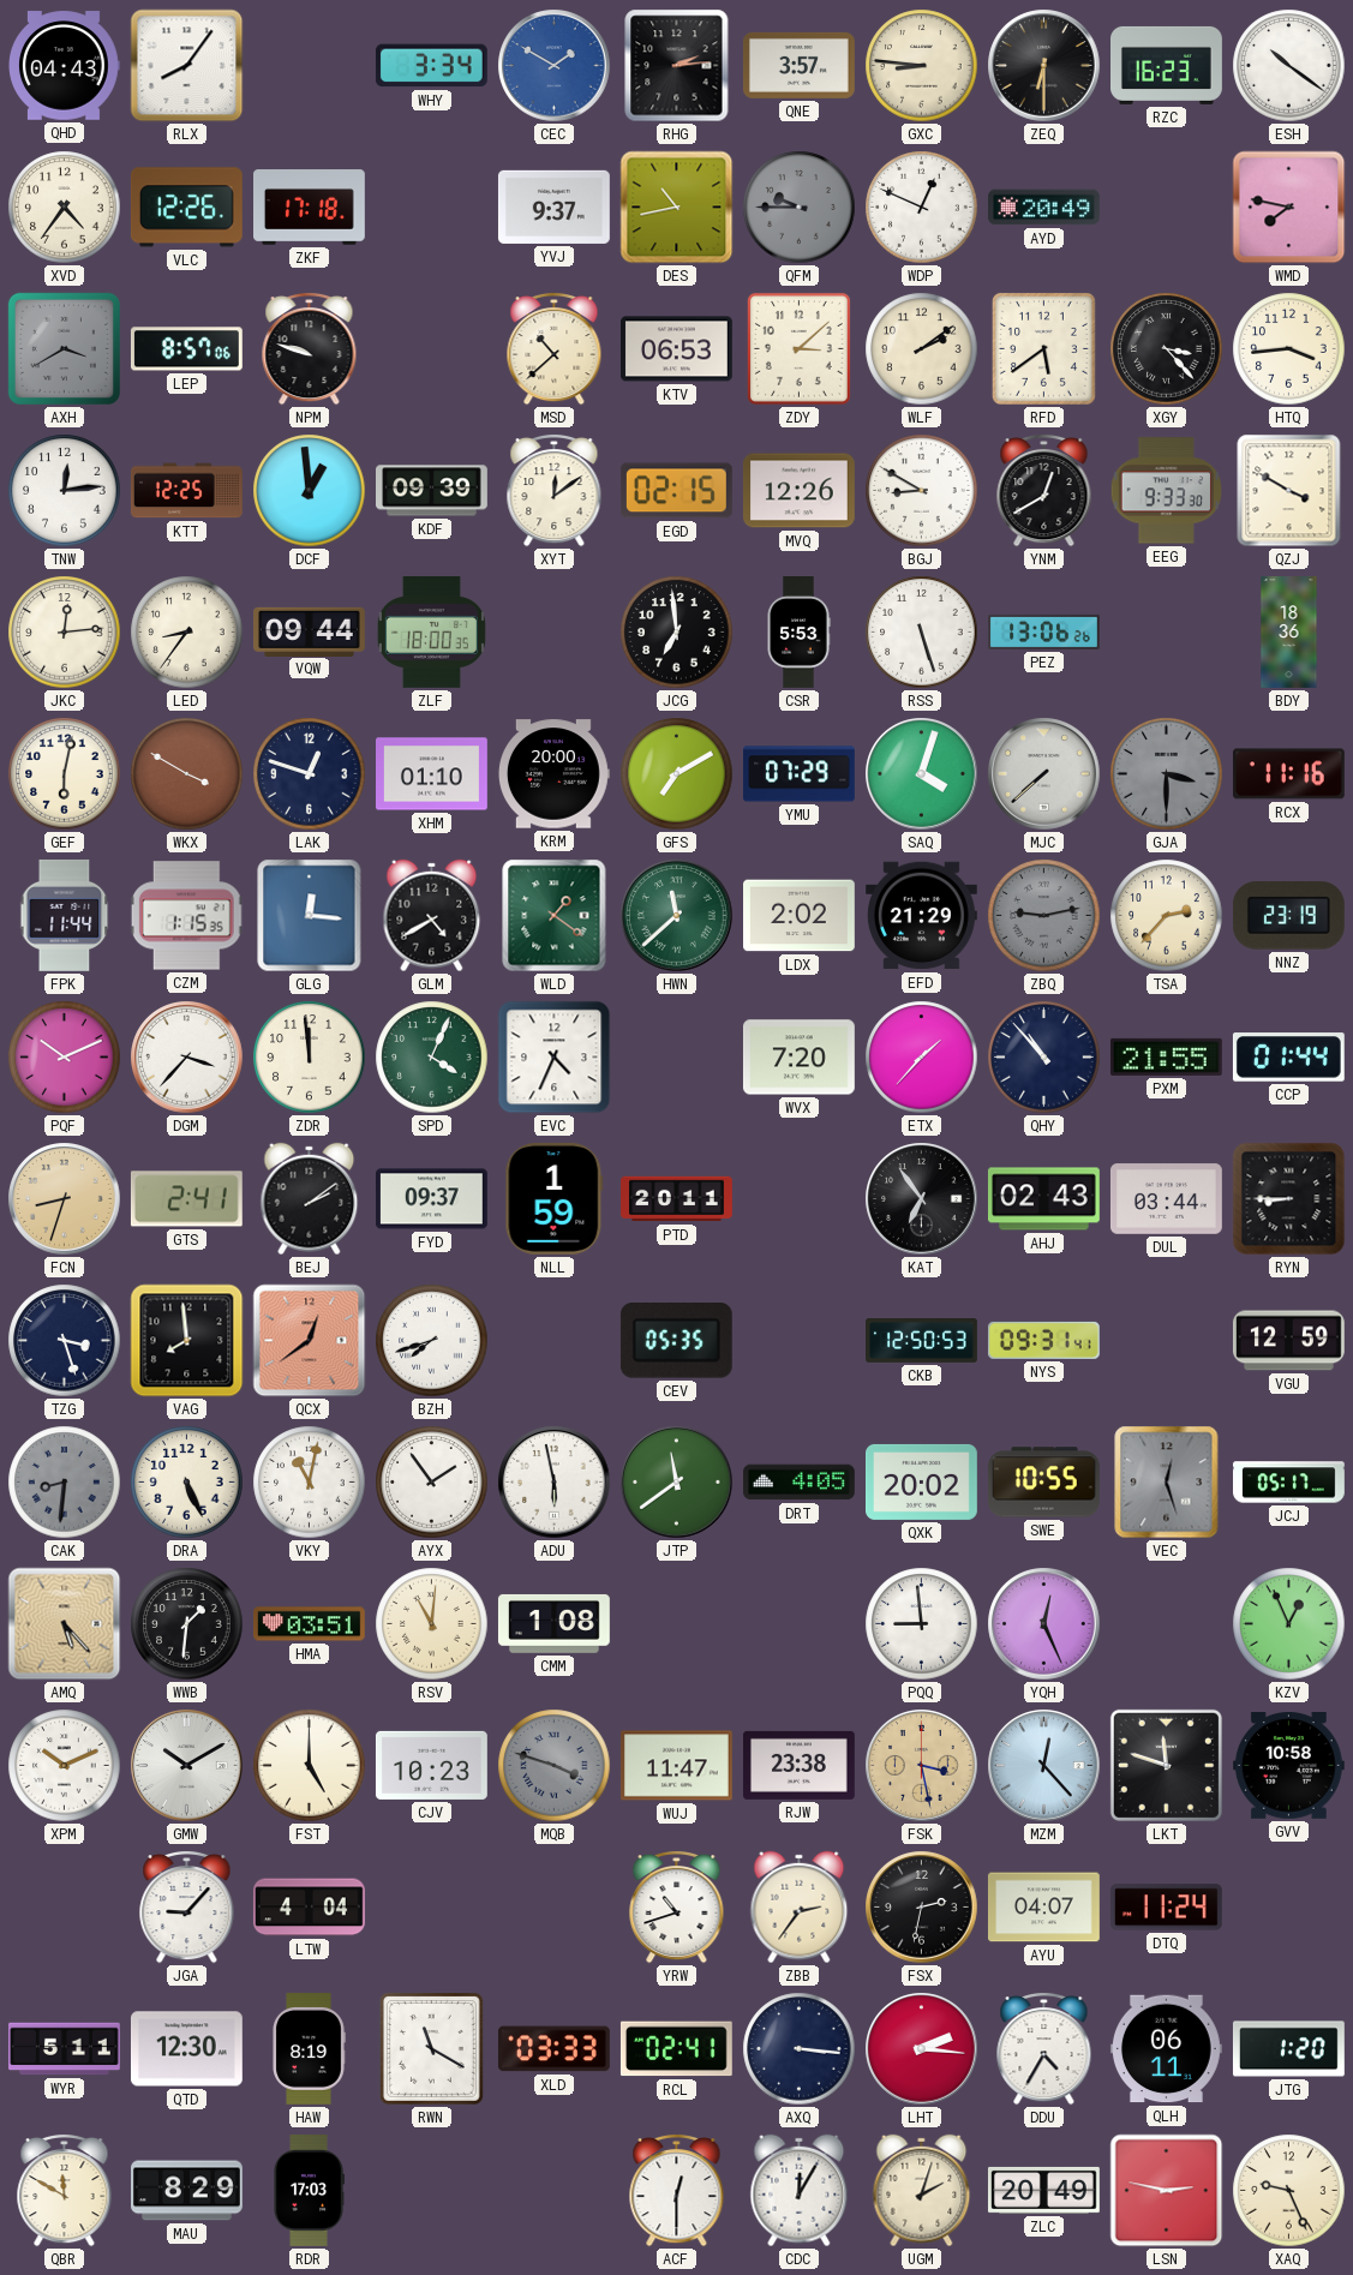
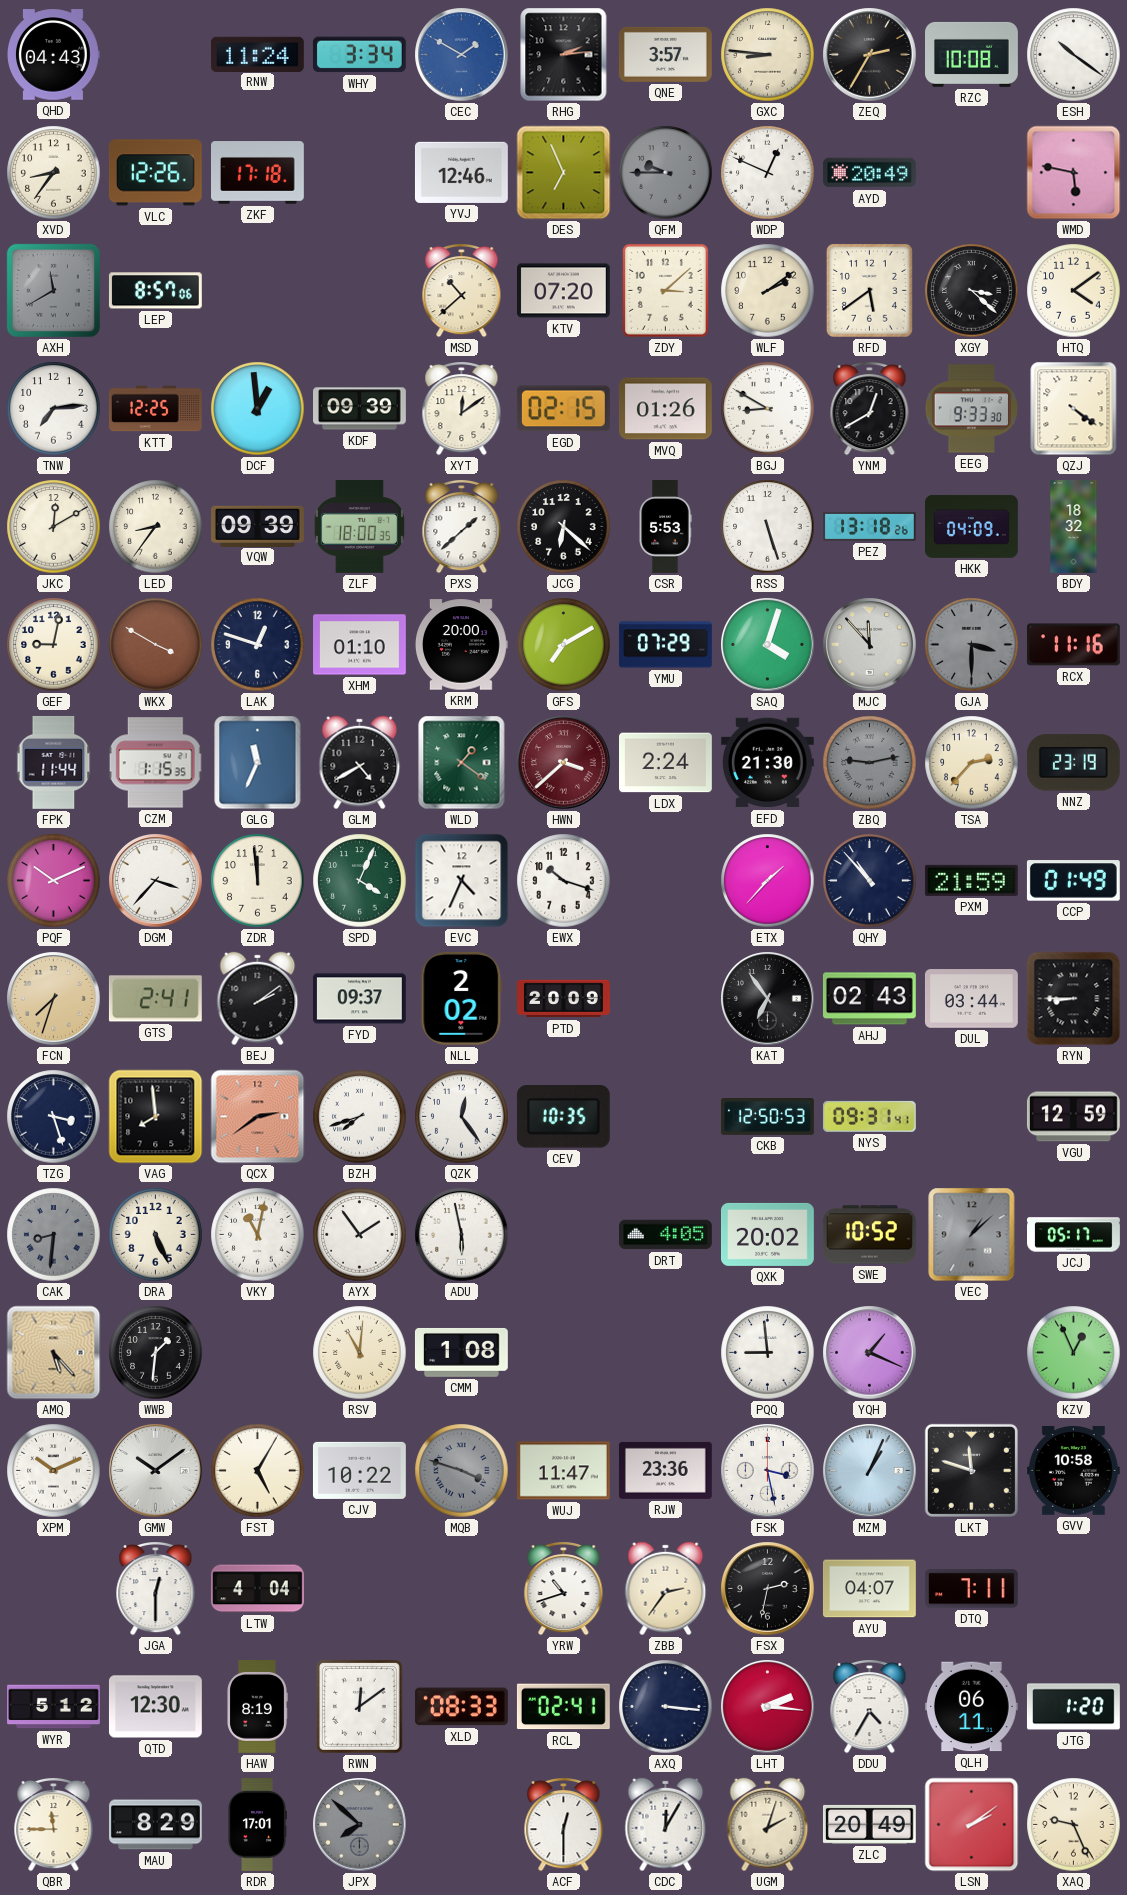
RLX: 8:06 -> none (187, 66)
RNW: none -> 11:24 (257, 54)
ZEQ: 6:30 -> 2:35 (870, 55)
RZC: 16:23 -> 10:08 (972, 54)
XVD: 4:36 -> 8:36 (54, 173)
YVJ: 9:37 -> 12:46 (461, 172)
DES: 10:43 -> 6:56 (564, 173)
WMD: 7:47 -> 5:47 (1074, 173)
AXH: 3:40 -> 11:40 (53, 290)
NPM: 9:48 -> none (310, 348)
KTV: 06:53 -> 07:20 (564, 291)
XGY: 3:23 -> 3:22 (972, 291)
HTQ: 3:44 -> 4:09 (1074, 291)
TNW: 12:14 -> 7:14 (54, 409)
MVQ: 12:26 -> 01:26 (665, 409)
QZJ: 3:50 -> 4:21 (1074, 409)
JKC: 12:14 -> 12:10 (54, 527)
VQW: 09:44 -> 09:39 (258, 526)
PXS: none -> 1:38 (462, 526)
JCG: 6:59 -> 6:22 (564, 527)
PEZ: 13:06 -> 13:18 (870, 526)
HKK: none -> 04:09 (972, 526)
BDY: 18:36 -> 18:32 (1074, 527)
GEF: 6:02 -> 9:02 (54, 645)
MJC: 7:38 -> 11:53 (870, 645)
GLG: 12:16 -> 11:34 (258, 763)
HWN: 11:38 -> 3:38 (564, 763)
HWN dial: green -> burgundy (564, 763)
LDX: 2:02 -> 2:24 (666, 763)
EFD: 21:29 -> 21:30 (767, 763)
EWX: none -> 10:18 (564, 881)
WVX: 7:20 -> none (798, 1058)
PXM: 21:55 -> 21:59 (971, 880)
CCP: 01:44 -> 01:49 (1073, 881)
FCN: 8:33 -> 7:33 (54, 999)
NLL: 1:59 -> 2:02 (462, 998)
PTD: 20:11 -> 20:09 (564, 999)
QCX: 12:39 -> 2:39 (258, 1117)
QZK: none -> 12:24 (462, 1117)
CEV: 05:35 -> 10:35 (563, 1117)
JTP: 11:39 -> none (677, 1483)
SWE: 10:55 -> 10:52 (869, 1235)
VEC: 12:27 -> 1:08 (972, 1235)
HMA: 03:51 -> none (310, 1624)
YQH: 12:26 -> 1:19 (870, 1353)
GMW: 10:10 -> 10:09 (156, 1471)
FST: 5:00 -> 5:05 (258, 1471)
CJV: 10:23 -> 10:22 (360, 1470)
RJW: 23:38 -> 23:36 (666, 1470)
FSK dial: champagne -> white (768, 1471)
MZM: 12:23 -> 1:04 (870, 1471)
JGA: 9:07 -> 12:30 (156, 1588)
DTQ: 11:24 -> 7:11 (971, 1589)
WYR: 5:11 -> 5:12 (54, 1707)
RWN: 11:20 -> 12:09 (359, 1706)
XLD: 03:33 -> 08:33 (461, 1707)
QBR: 11:50 -> 11:45 (54, 1824)
RDR: 17:03 -> 17:01 (257, 1825)
JPX: none -> 7:52 (360, 1825)
LSN: 2:47 -> 2:09 (972, 1825)
